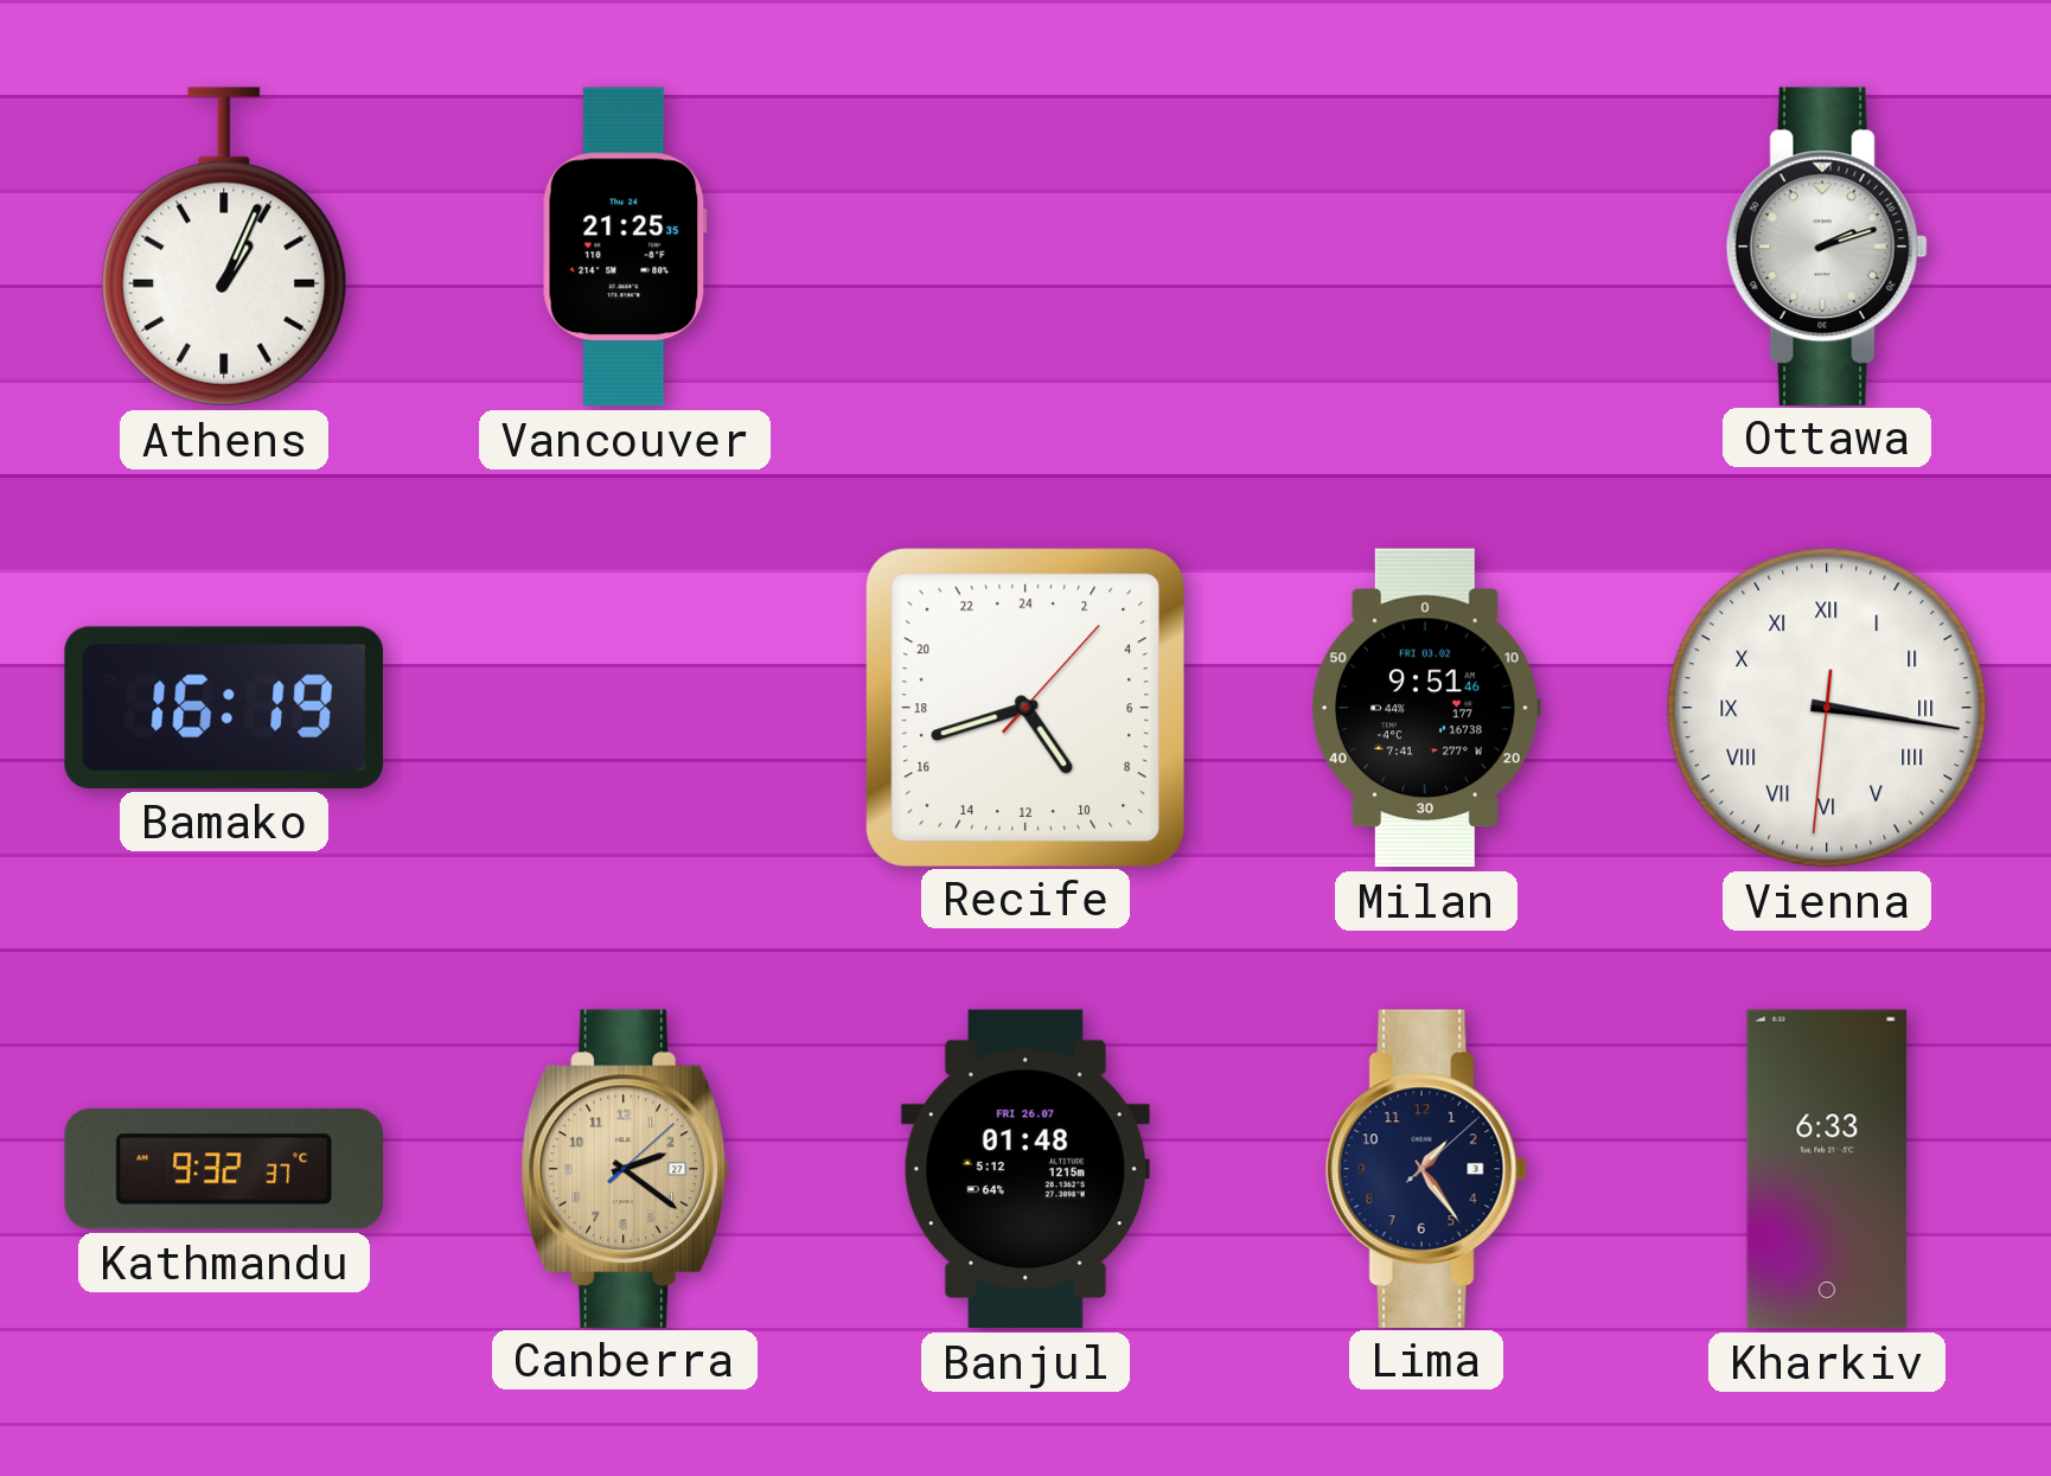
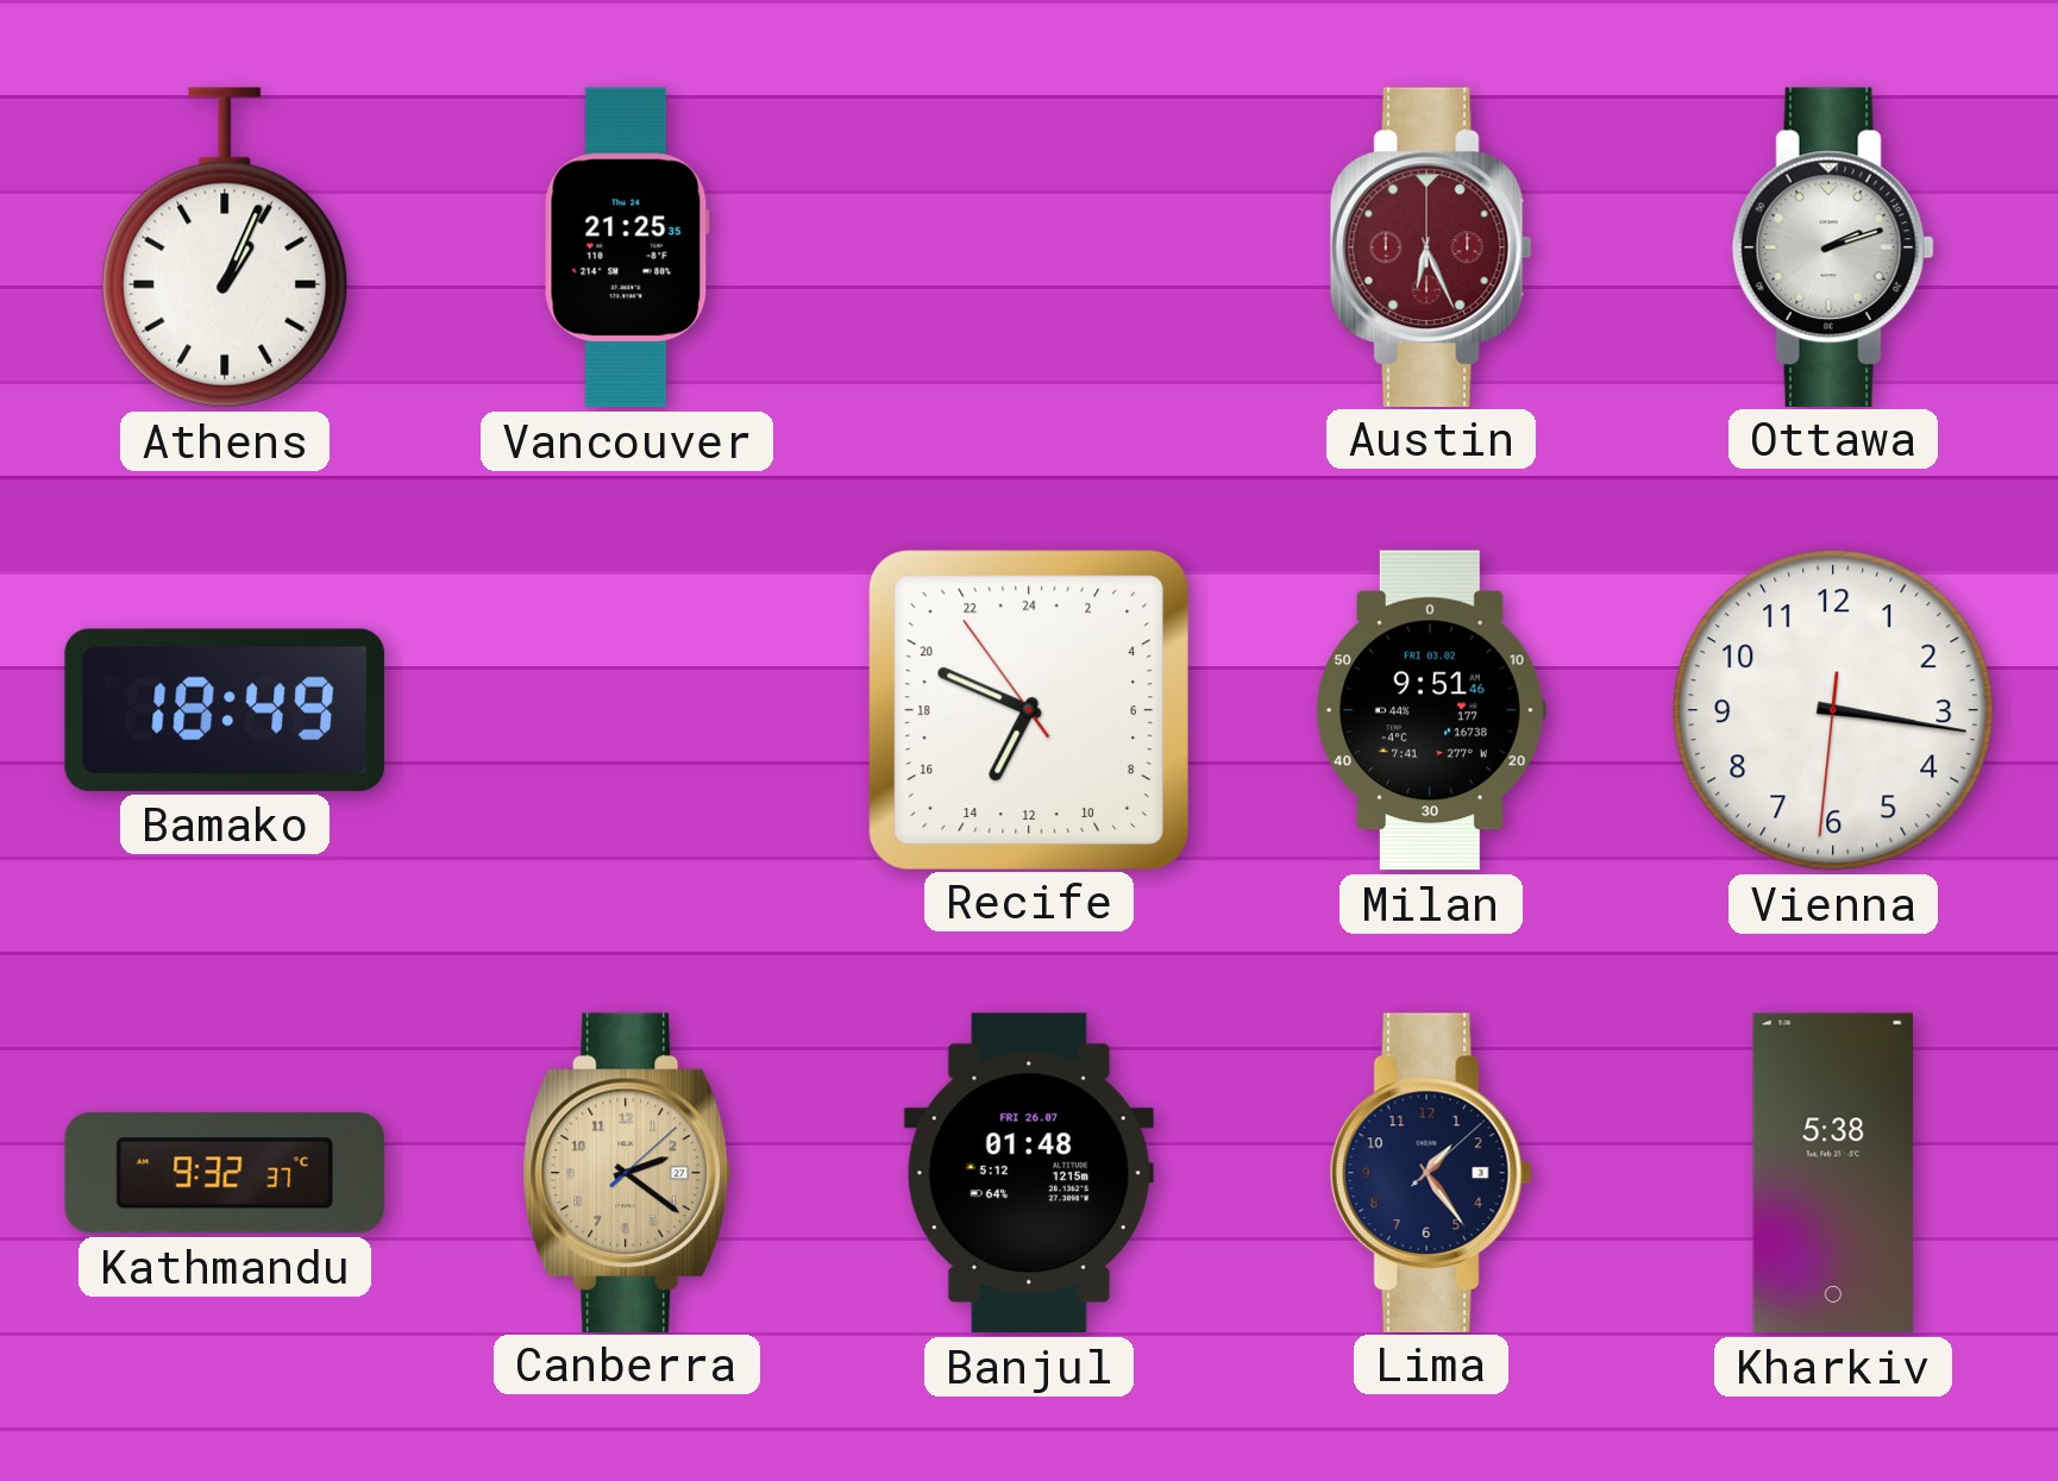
Austin: none -> 6:26 (1431, 246)
Bamako: 16:19 -> 18:49 (225, 710)
Recife: 9:42 -> 13:48 (1028, 709)
Vienna numerals: Roman -> Arabic (1833, 710)
Kharkiv: 6:33 -> 5:38 (1833, 1173)
